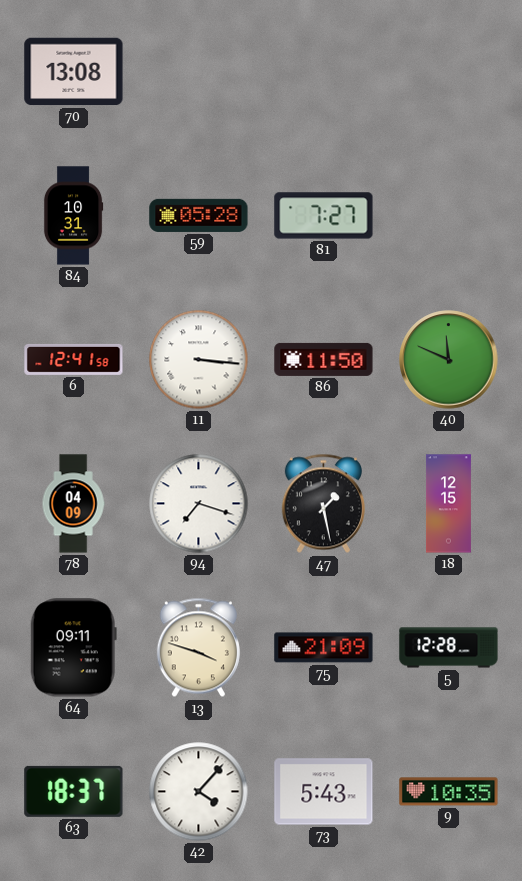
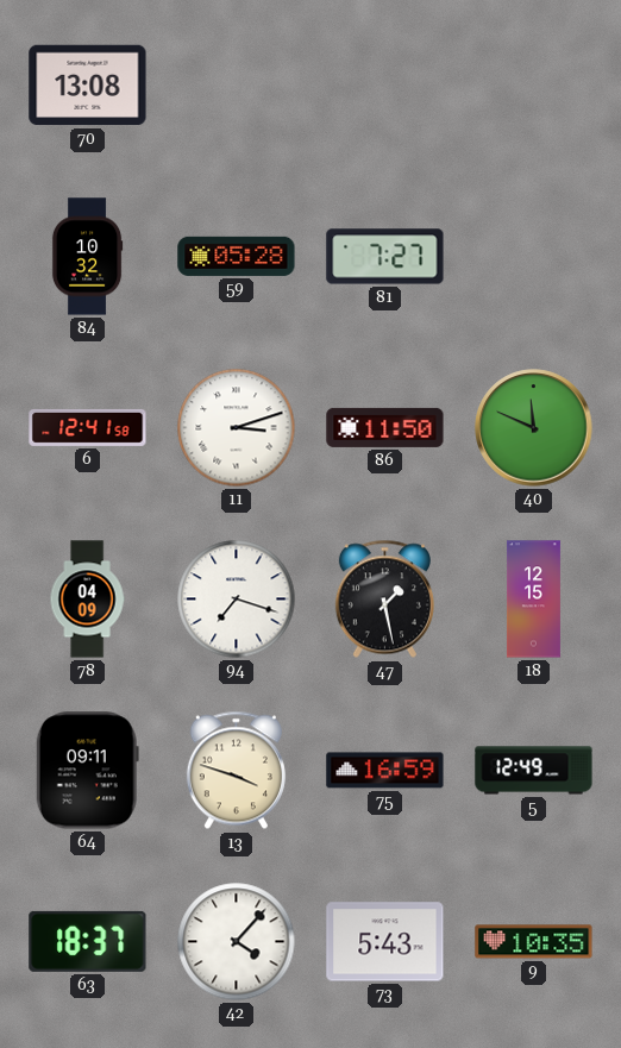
84: 10:31 -> 10:32 (87, 257)
11: 3:16 -> 3:12 (237, 428)
75: 21:09 -> 16:59 (385, 771)
5: 12:28 -> 12:49 (534, 771)
